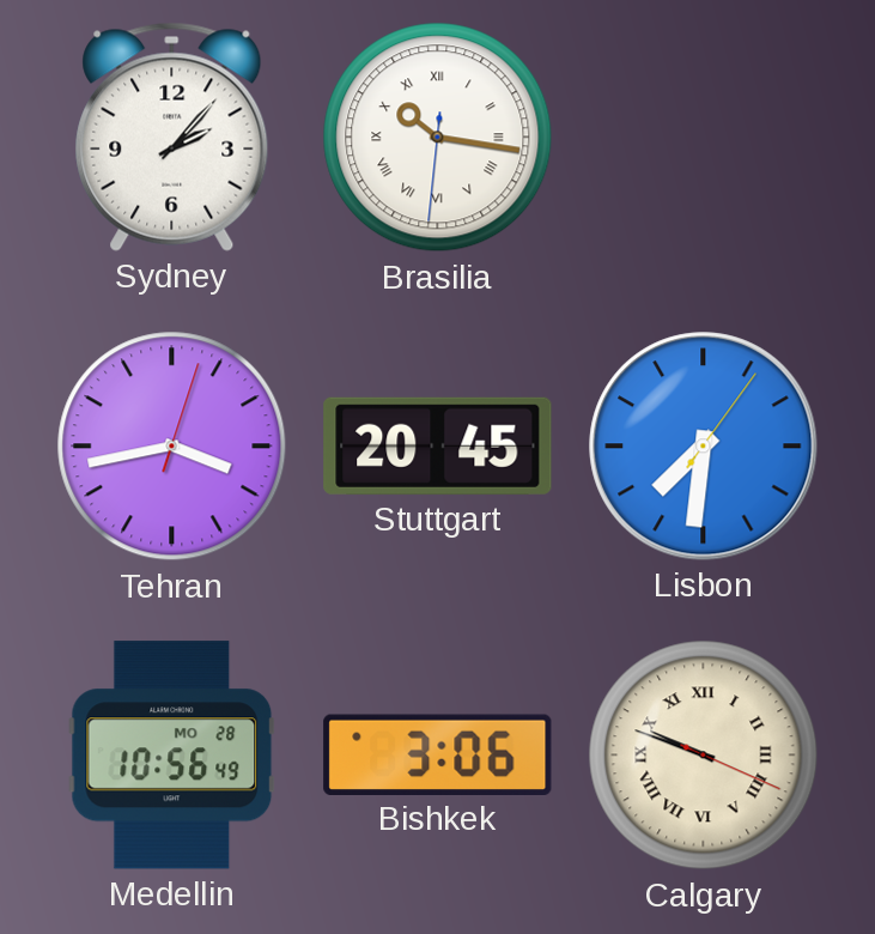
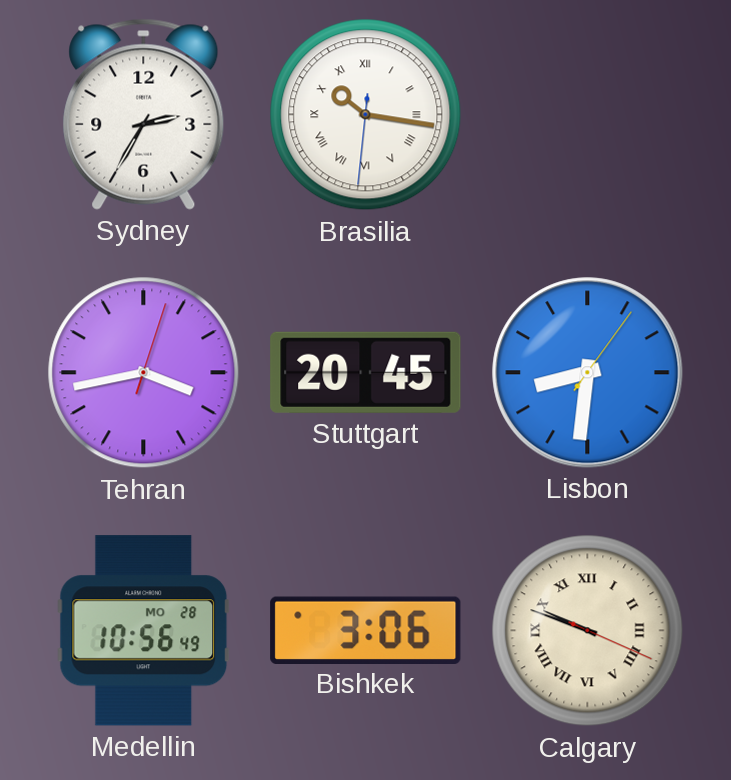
Sydney: 2:07 -> 2:35 (144, 114)
Lisbon: 7:31 -> 8:31 (588, 373)
